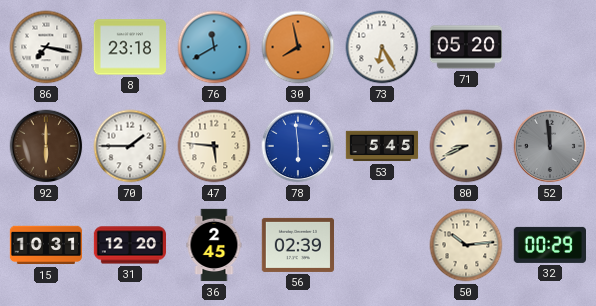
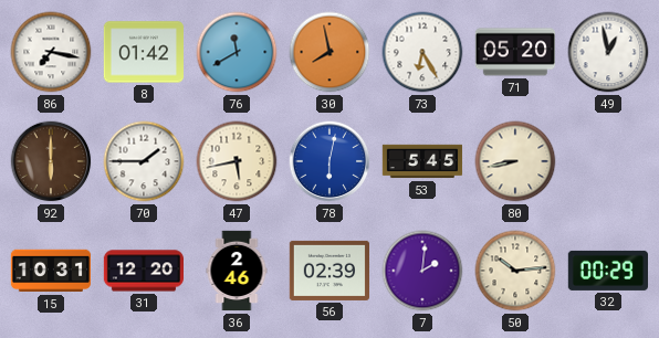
8: 23:18 -> 01:42 (143, 52)
49: none -> 12:58 (608, 52)
47: 5:46 -> 5:43 (237, 161)
78: 5:59 -> 6:02 (329, 161)
80: 8:41 -> 8:43 (515, 161)
52: 11:59 -> none (550, 146)
36: 2:45 -> 2:46 (237, 271)
7: none -> 2:01 (422, 271)
